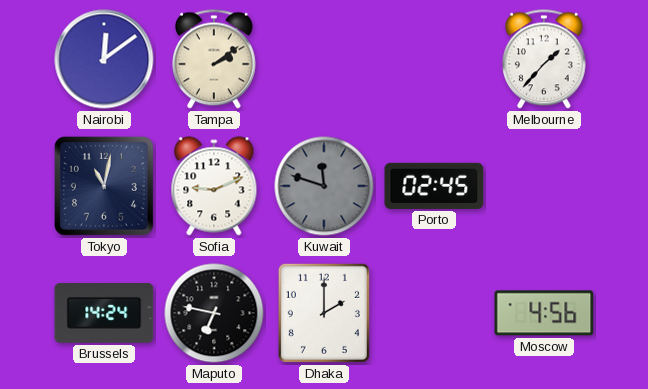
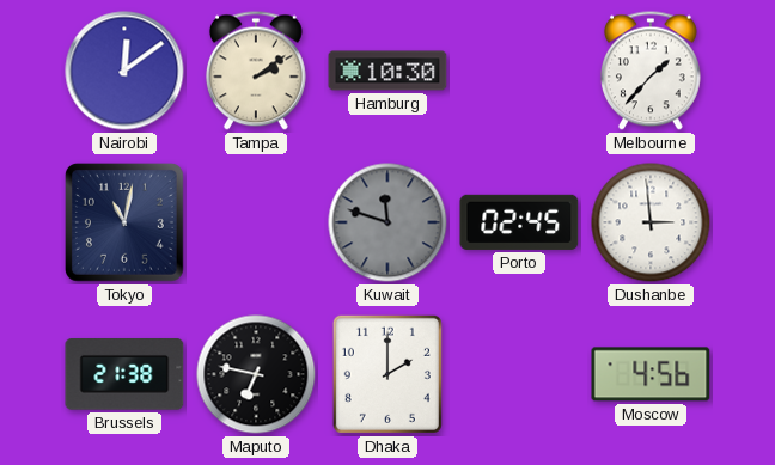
Hamburg: none -> 10:30 (388, 71)
Sofia: 9:11 -> none (214, 186)
Dushanbe: none -> 2:59 (651, 222)
Brussels: 14:24 -> 21:38 (124, 375)
